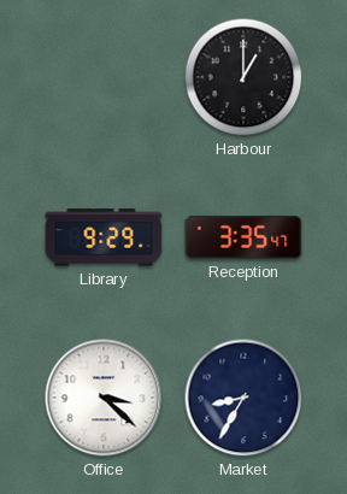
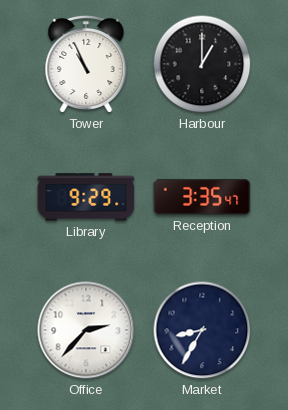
Tower: none -> 10:56 (86, 64)
Office: 3:22 -> 2:37 (86, 330)
